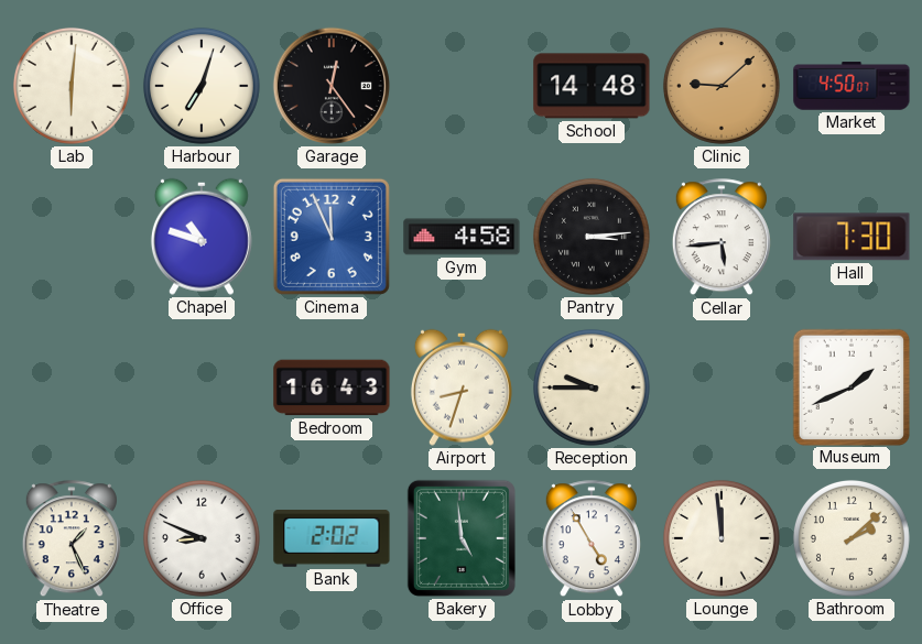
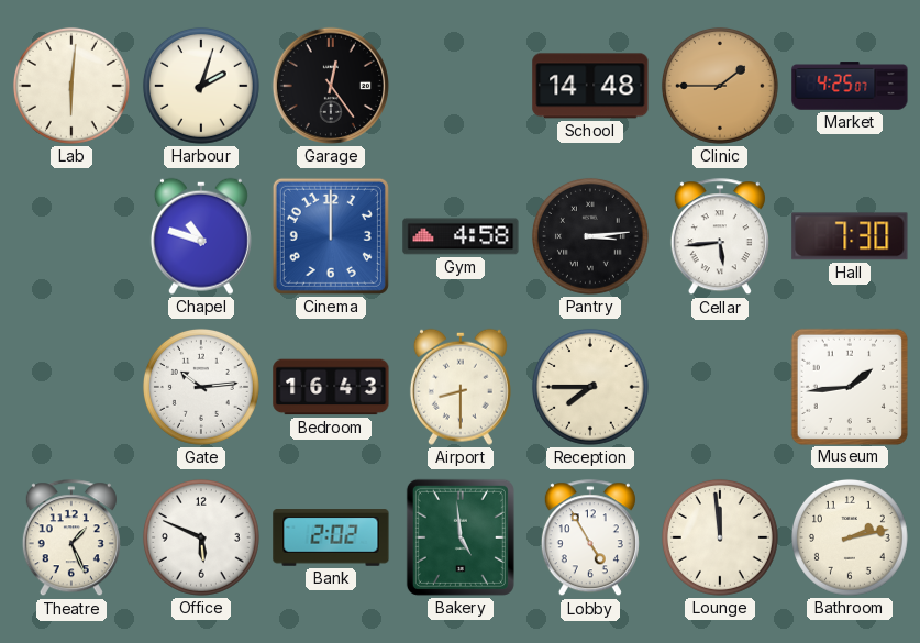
Harbour: 7:03 -> 2:03 (201, 86)
Clinic: 9:08 -> 1:45 (720, 86)
Market: 4:50 -> 4:25 (850, 86)
Cinema: 11:56 -> 12:00 (331, 236)
Gate: none -> 10:14 (201, 387)
Airport: 8:33 -> 8:30 (461, 387)
Reception: 9:45 -> 7:45 (590, 387)
Museum: 1:41 -> 1:44 (849, 386)
Office: 8:49 -> 5:49 (201, 537)
Bathroom: 2:08 -> 2:13 (850, 537)
